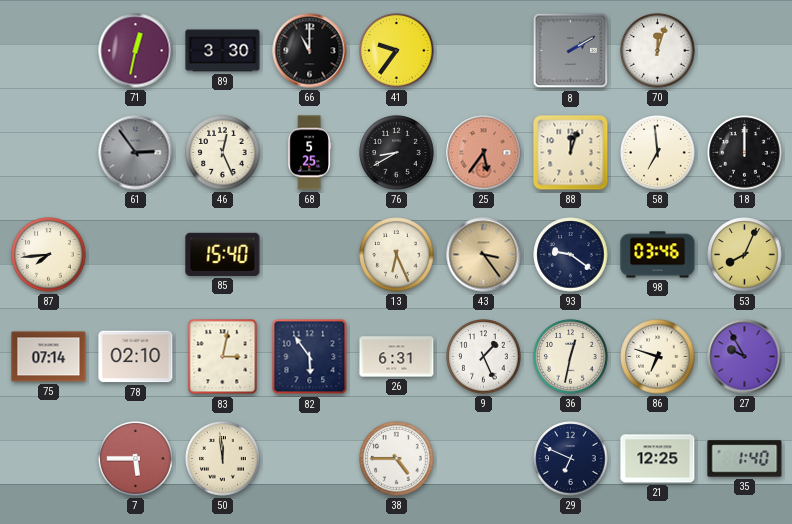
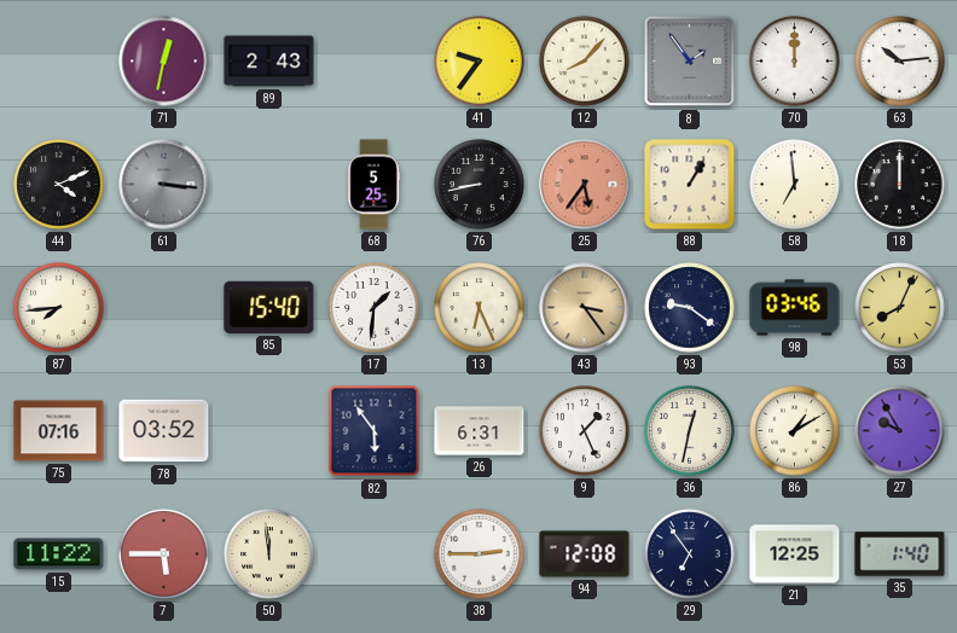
89: 3:30 -> 2:43 (269, 62)
66: 11:00 -> none (310, 51)
12: none -> 8:07 (585, 62)
8: 2:10 -> 1:54 (690, 62)
70: 12:03 -> 12:00 (795, 62)
63: none -> 10:14 (900, 62)
44: none -> 4:11 (59, 185)
61: 2:54 -> 3:16 (164, 185)
46: 12:26 -> none (223, 153)
76: 8:40 -> 8:43 (480, 185)
88: 12:03 -> 1:05 (690, 185)
17: none -> 1:31 (375, 308)
75: 07:14 -> 07:16 (59, 431)
78: 02:10 -> 03:52 (164, 431)
83: 3:02 -> none (223, 357)
86: 6:48 -> 1:10 (795, 431)
15: none -> 11:22 (59, 554)
38: 4:45 -> 2:45 (480, 554)
94: none -> 12:08 (585, 554)
29: 6:49 -> 6:54 (690, 554)
